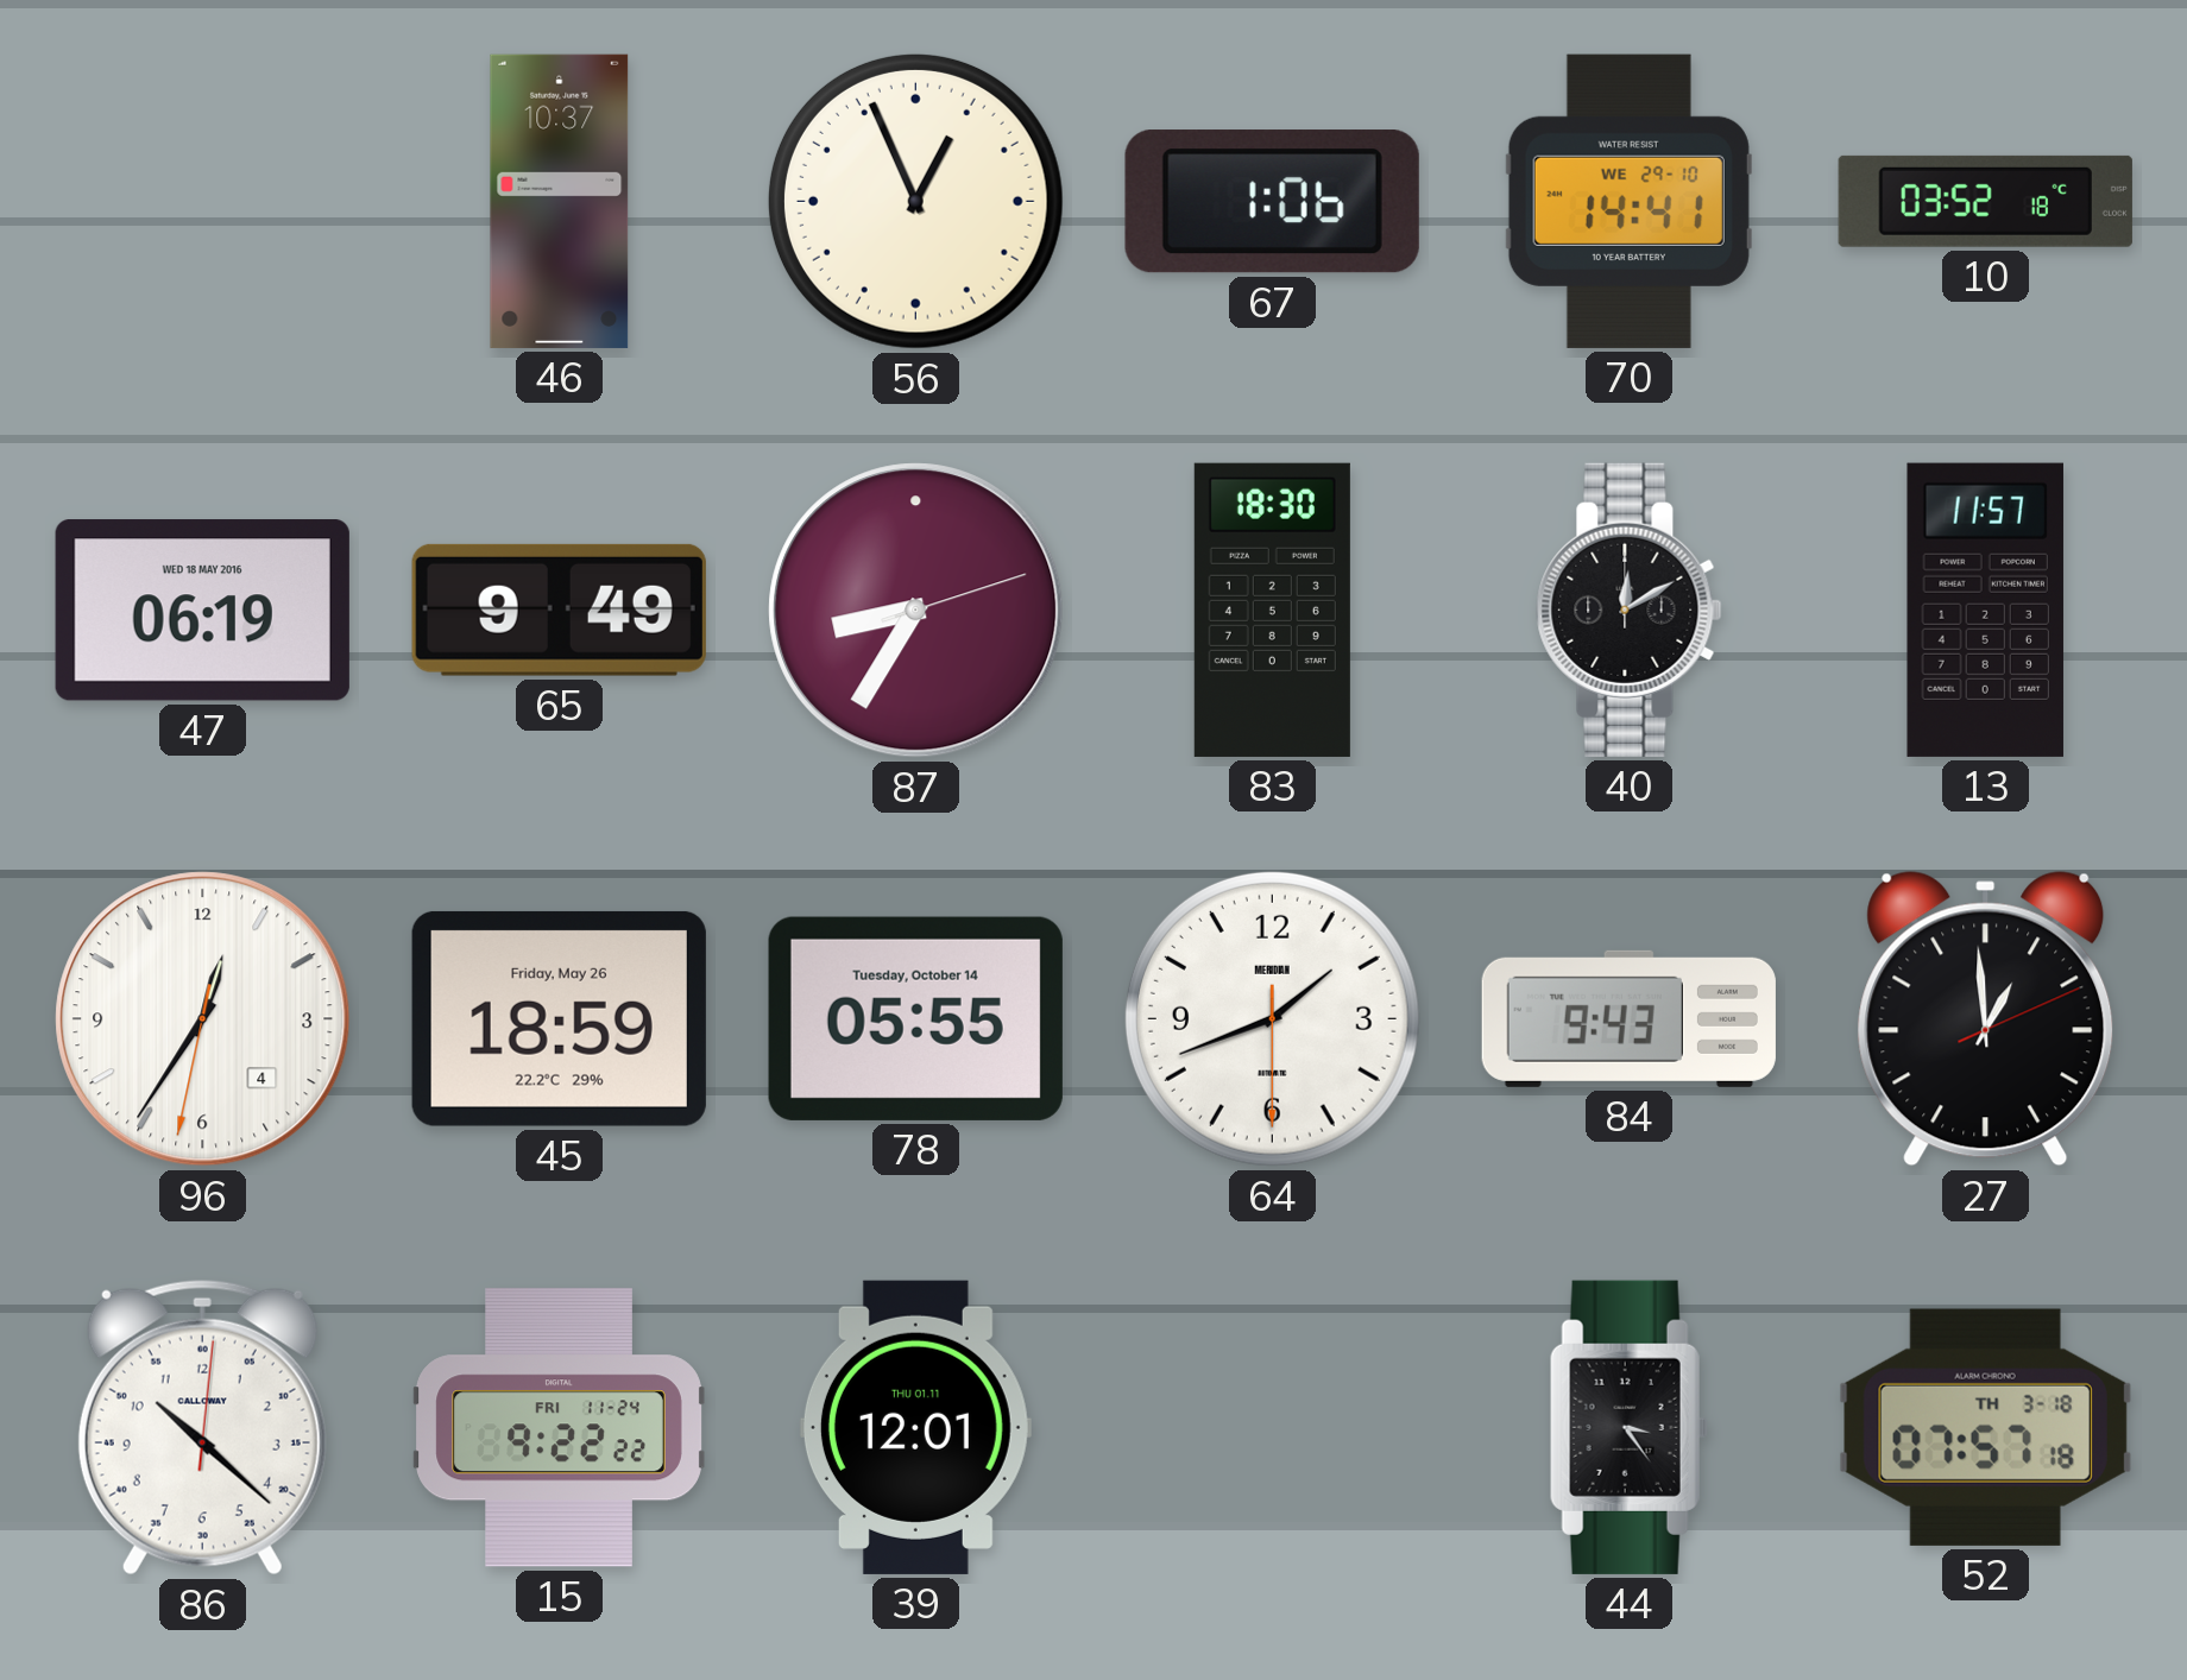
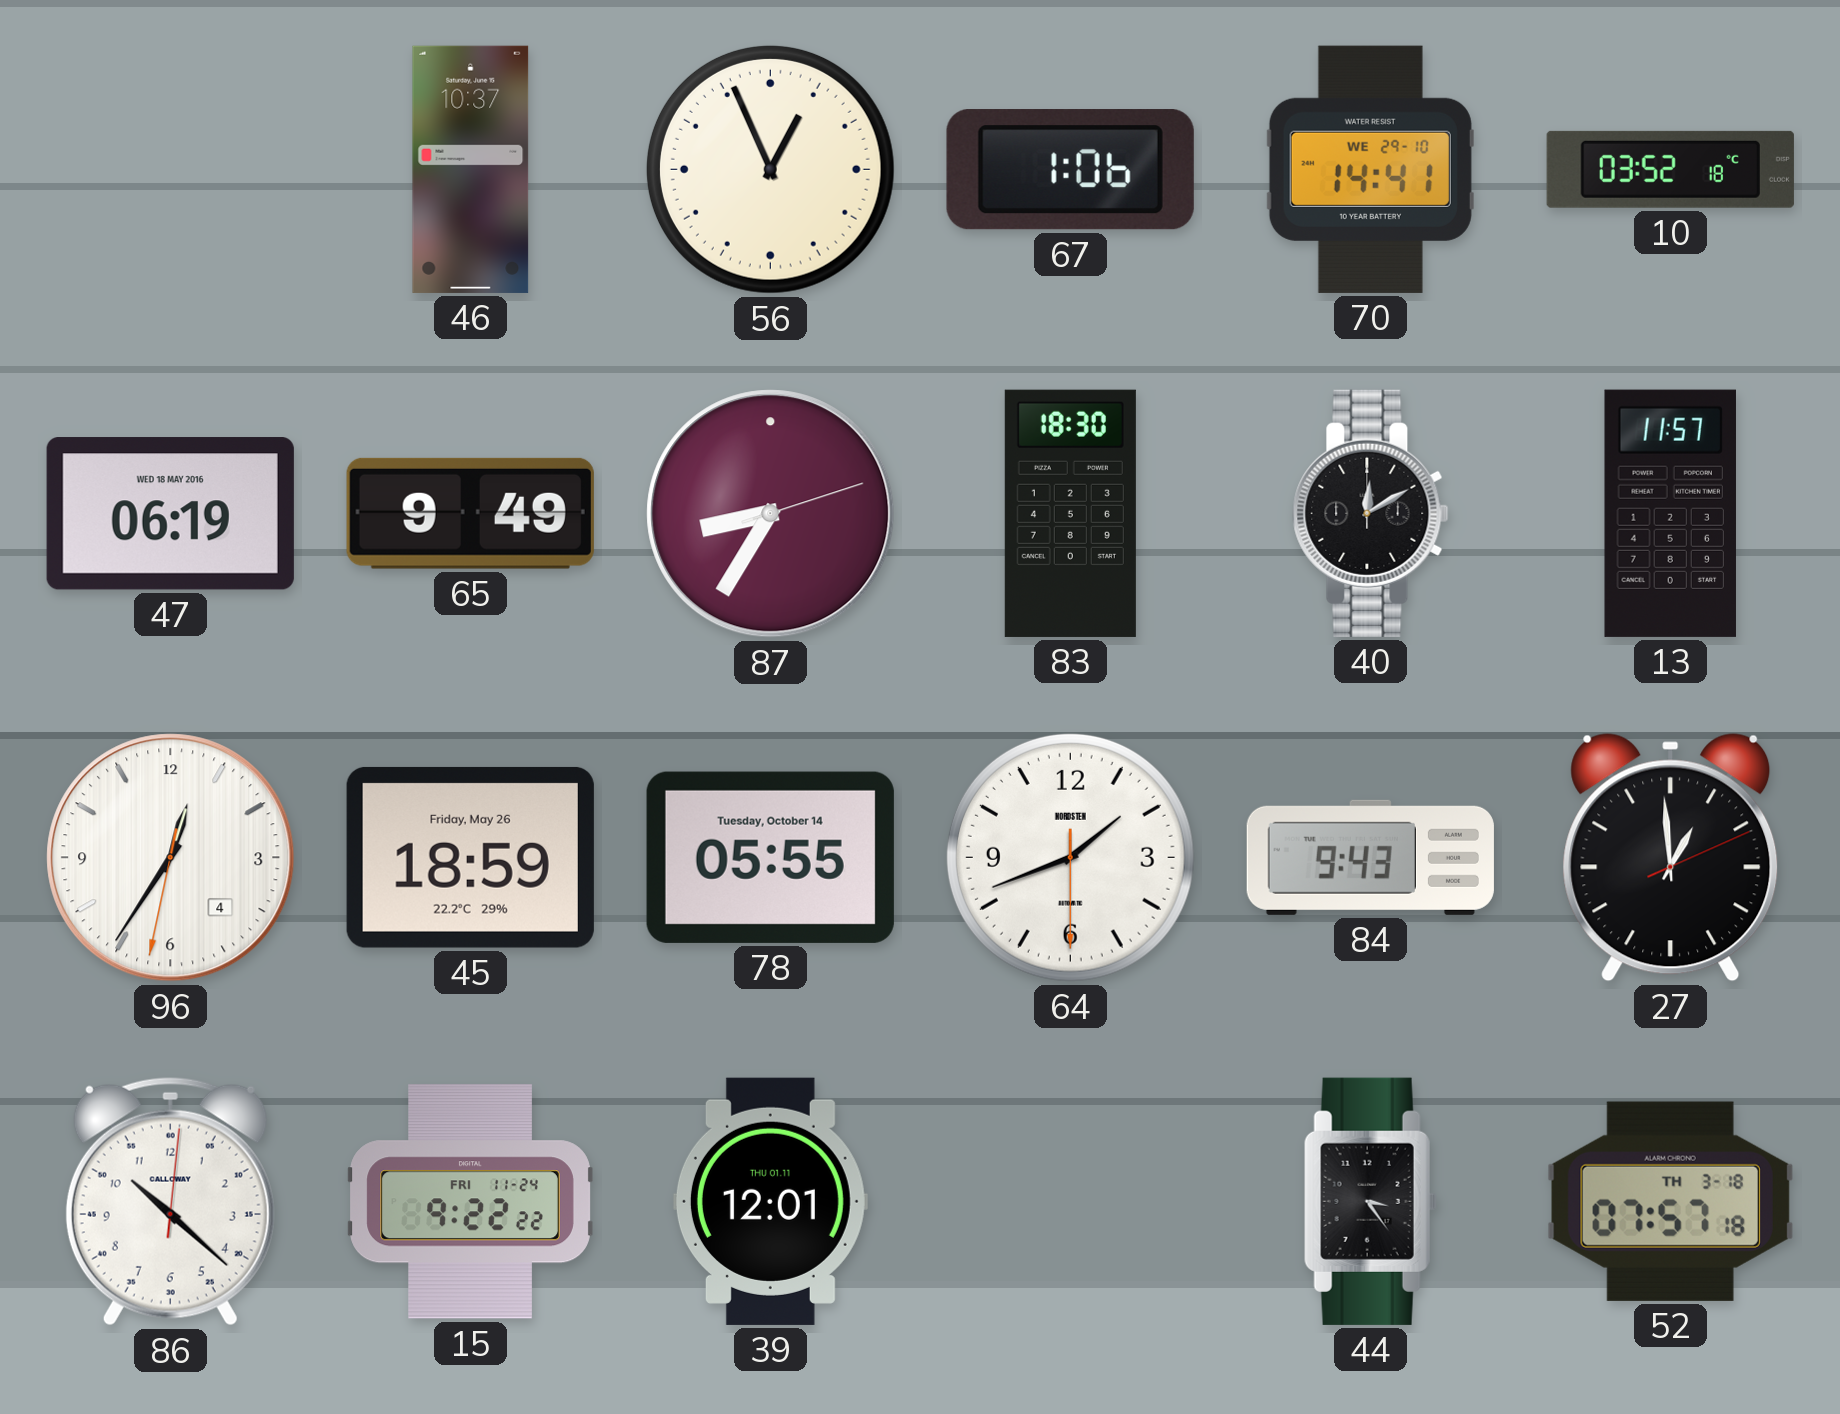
64 brand: MERIDIAN -> NORDSTEN (1070, 857)
